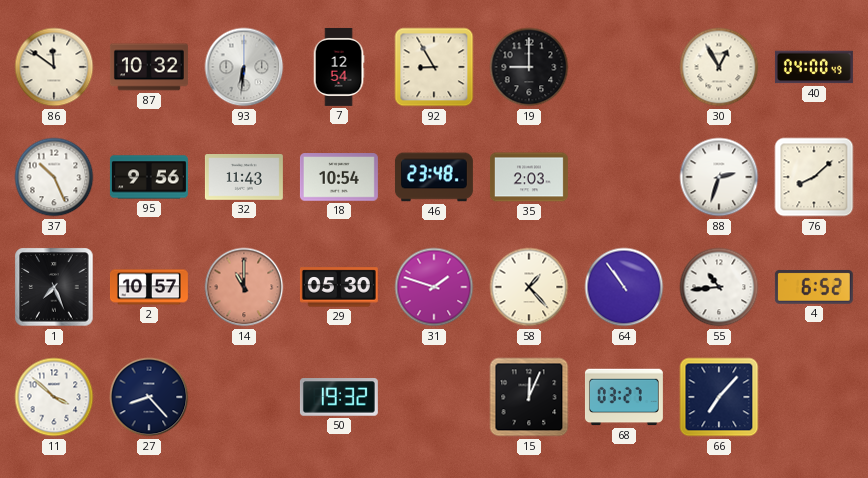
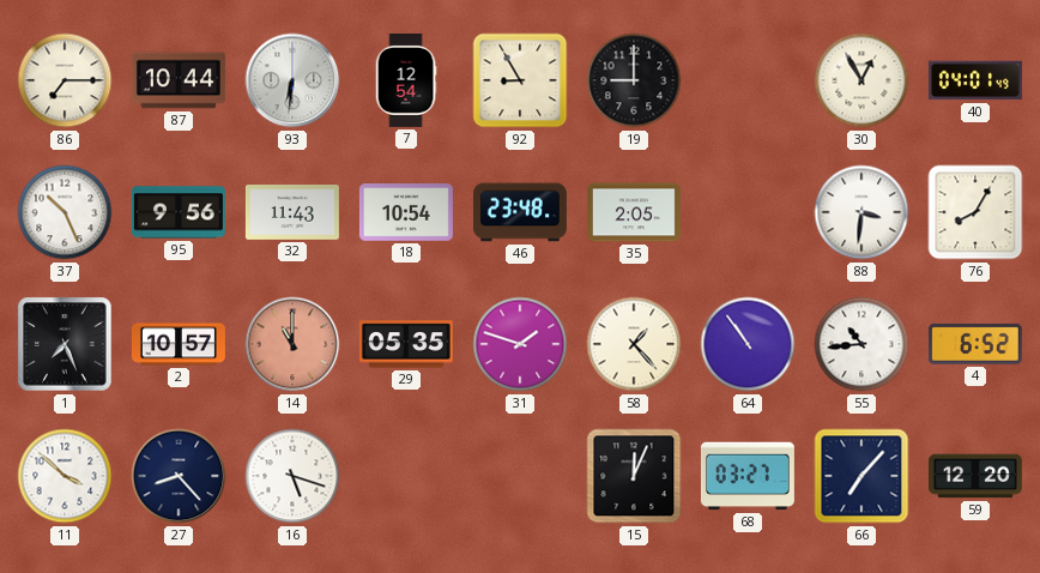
86: 11:51 -> 7:15 (65, 80)
87: 10:32 -> 10:44 (179, 80)
40: 04:00 -> 04:01 (975, 80)
35: 2:03 -> 2:05 (634, 212)
88: 2:33 -> 3:31 (861, 212)
76: 8:08 -> 8:05 (975, 212)
29: 05:30 -> 05:35 (406, 344)
16: none -> 5:18 (292, 476)
50: 19:32 -> none (339, 397)
59: none -> 12:20 (975, 476)
